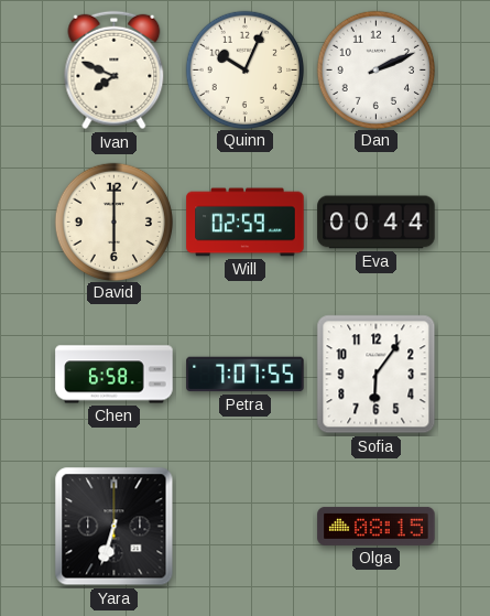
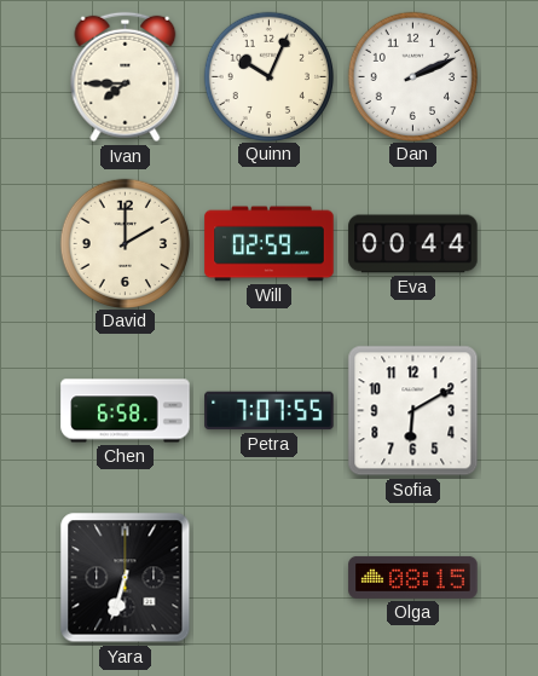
Ivan: 7:49 -> 7:45 (126, 77)
David: 6:00 -> 2:00 (125, 243)
Sofia: 6:06 -> 6:10 (413, 411)
